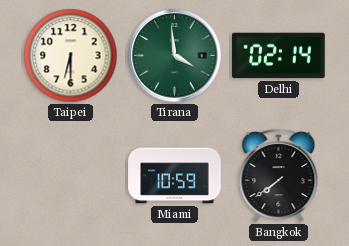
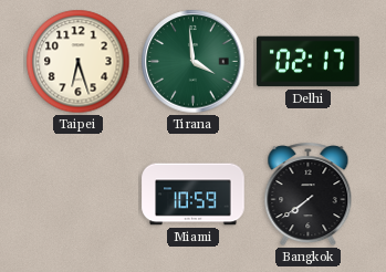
Taipei: 6:30 -> 6:27 (79, 62)
Delhi: 02:14 -> 02:17 (309, 62)
